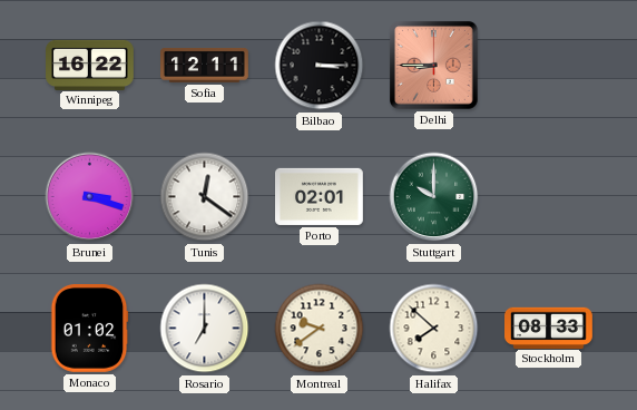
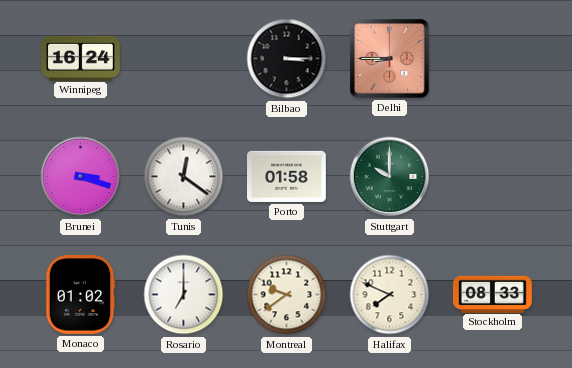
Winnipeg: 16:22 -> 16:24 (81, 58)
Sofia: 12:11 -> none (205, 65)
Porto: 02:01 -> 01:58 (287, 176)
Halifax: 7:52 -> 7:49 (390, 295)
